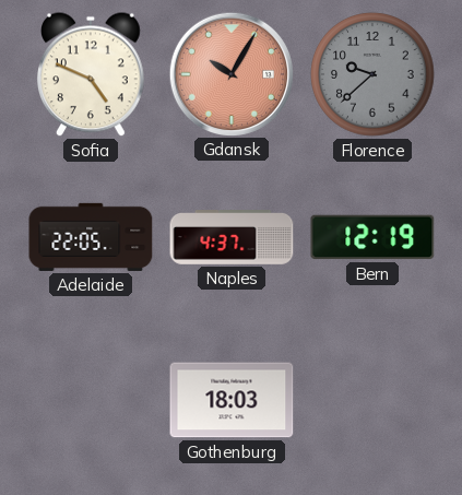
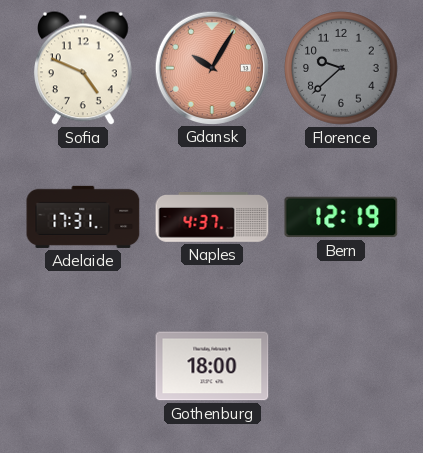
Adelaide: 22:05 -> 17:31 (83, 217)
Gothenburg: 18:03 -> 18:00 (212, 366)
